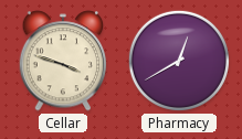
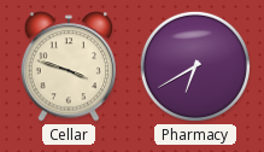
Pharmacy: 12:40 -> 6:40 (195, 66)
